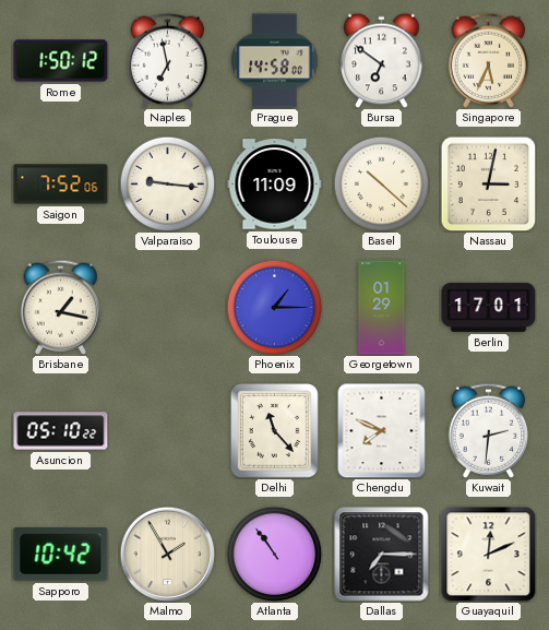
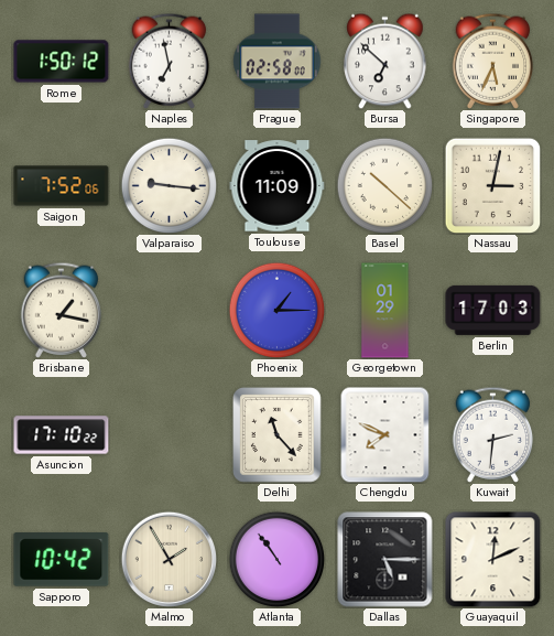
Prague: 14:58 -> 02:58 (278, 62)
Bursa: 6:51 -> 6:52 (385, 61)
Berlin: 17:01 -> 17:03 (493, 310)
Asuncion: 05:10 -> 17:10 (62, 435)
Dallas: 7:15 -> 5:15 (385, 560)
